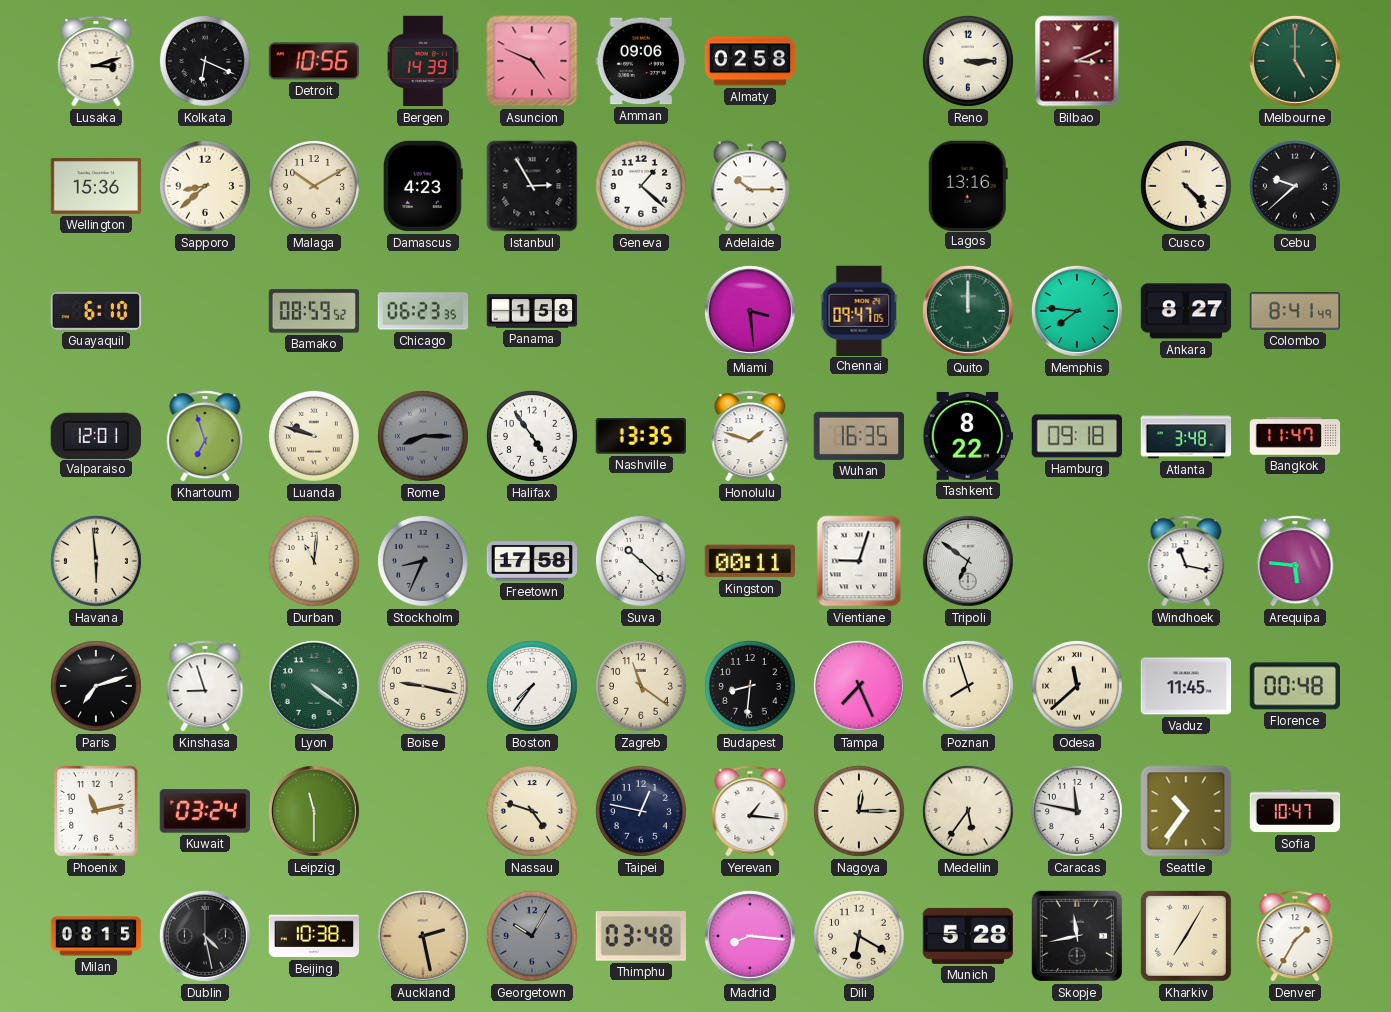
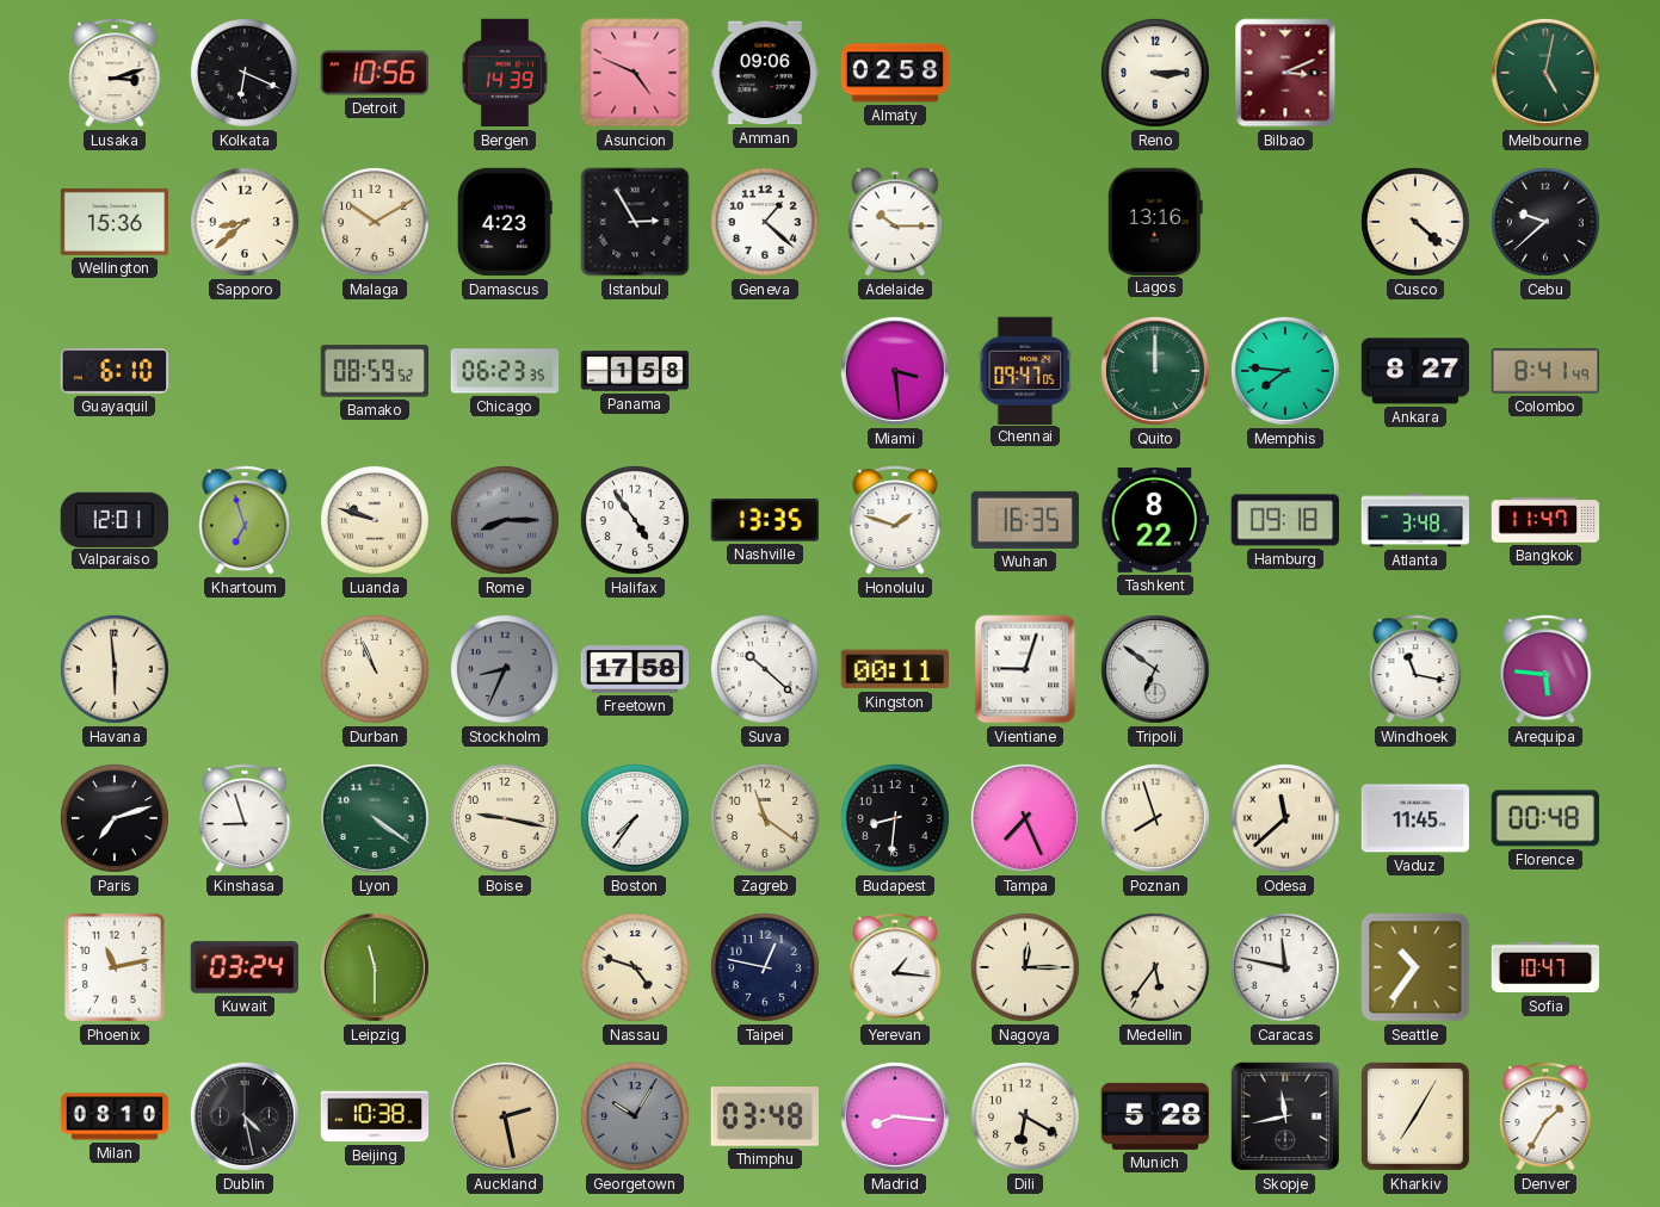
Melbourne: 5:00 -> 5:02 (1545, 73)
Cusco: 4:23 -> 4:22 (1415, 222)
Durban: 11:01 -> 10:56 (375, 669)
Milan: 08:15 -> 08:10 (115, 1116)
